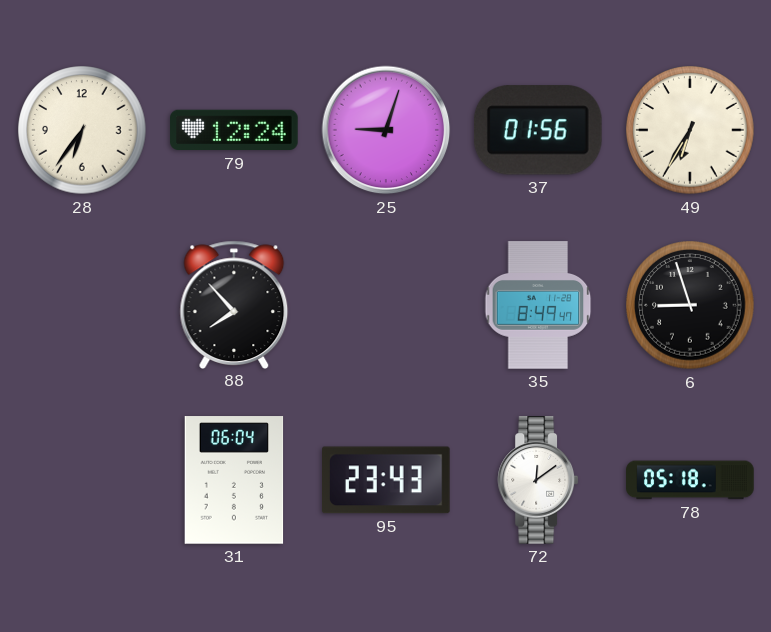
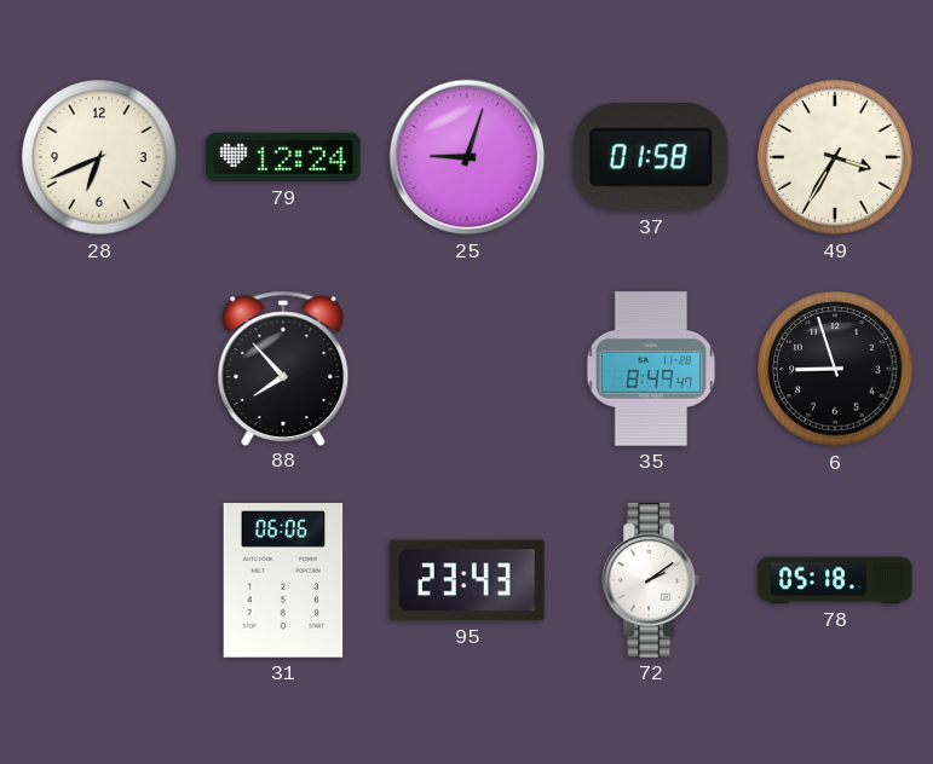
28: 6:36 -> 6:41 (99, 157)
37: 01:56 -> 01:58 (651, 157)
49: 6:35 -> 3:35 (835, 157)
31: 06:04 -> 06:06 (283, 580)
72: 12:09 -> 2:09 (651, 580)
